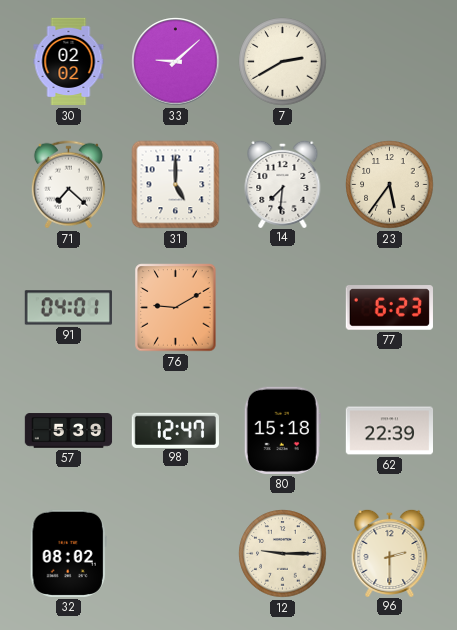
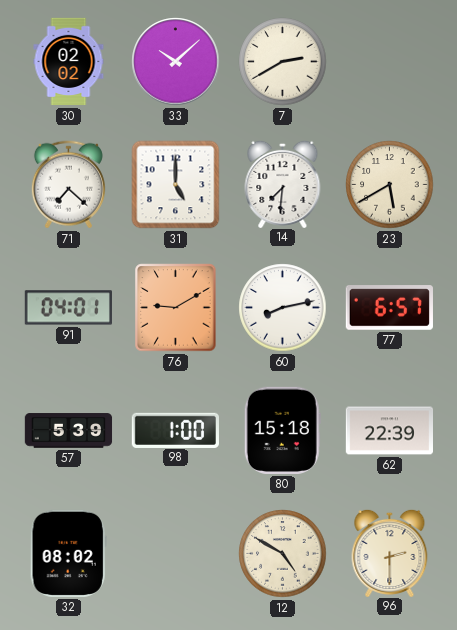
33: 9:08 -> 10:08 (176, 62)
23: 5:36 -> 5:40 (390, 185)
60: none -> 8:13 (283, 308)
77: 6:23 -> 6:57 (389, 308)
98: 12:47 -> 1:00 (175, 430)
12: 9:15 -> 4:50 (283, 554)
